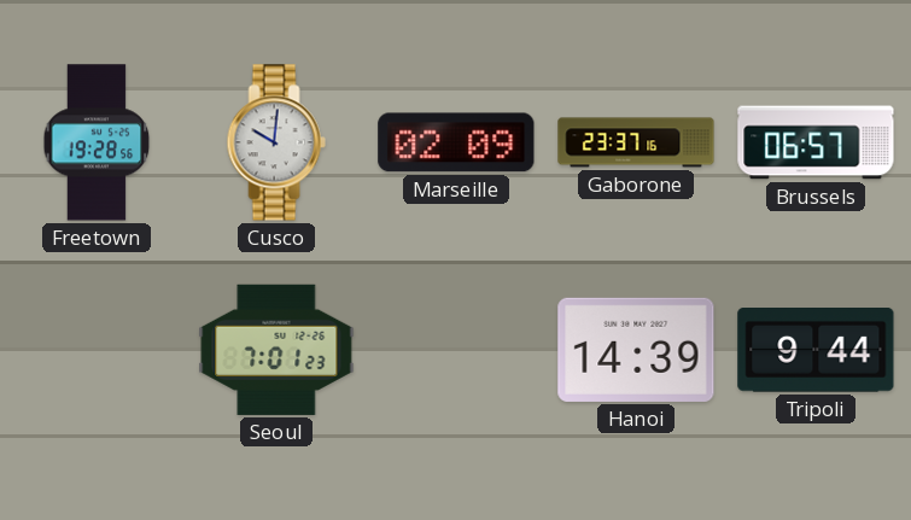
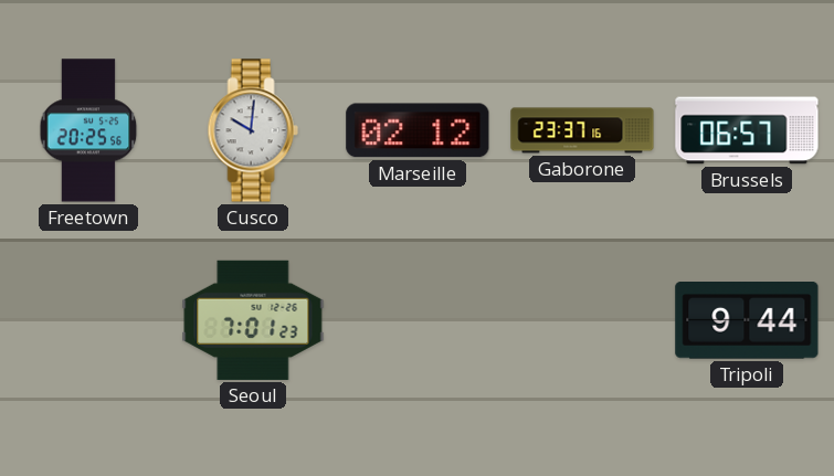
Freetown: 19:28 -> 20:25 (88, 130)
Marseille: 02:09 -> 02:12 (418, 130)
Hanoi: 14:39 -> none (636, 350)
